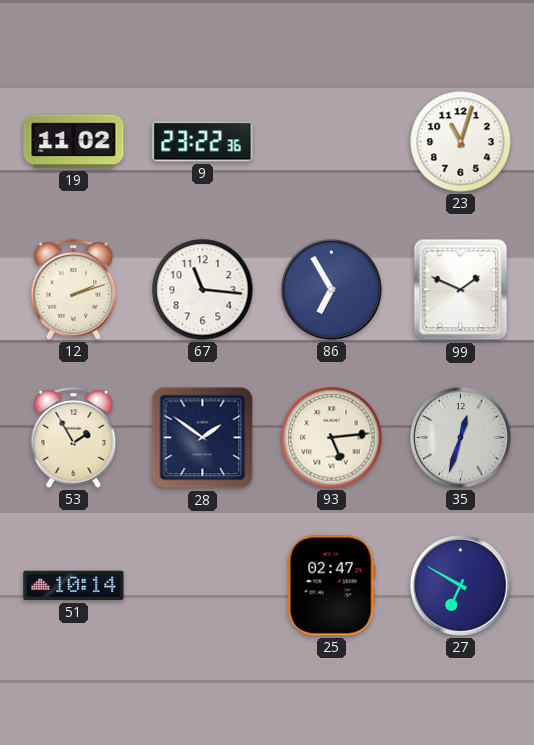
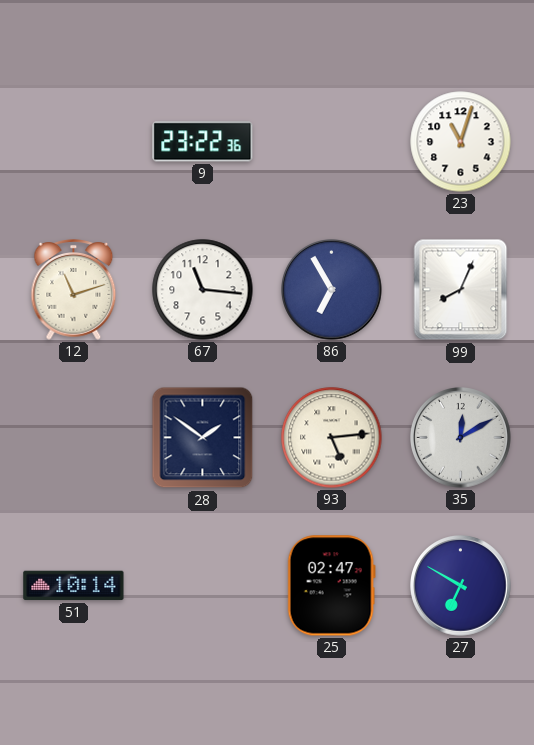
19: 11:02 -> none (74, 142)
12: 2:12 -> 11:12 (74, 290)
99: 1:49 -> 8:04 (461, 290)
53: 1:55 -> none (74, 438)
35: 12:33 -> 12:10 (461, 438)
